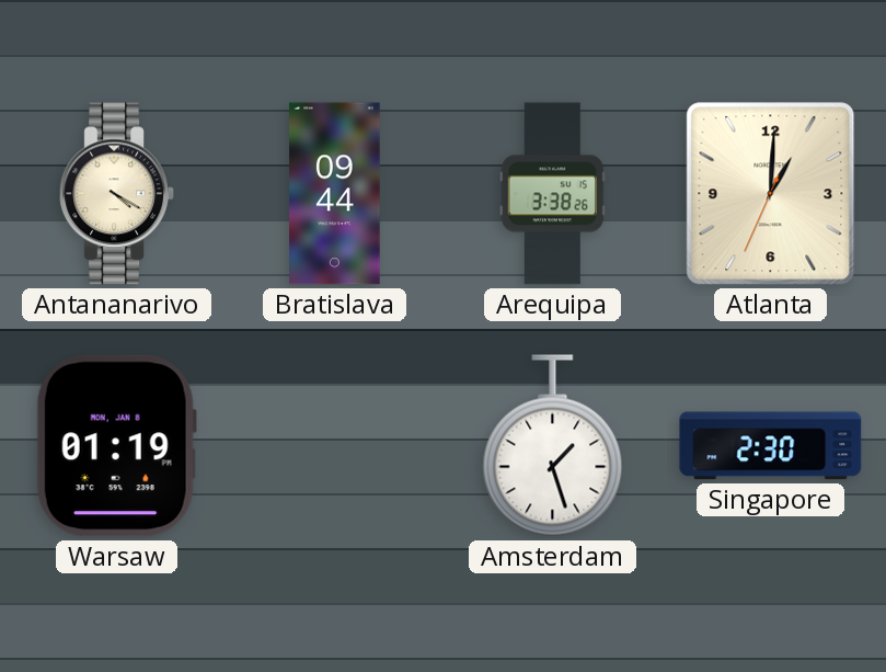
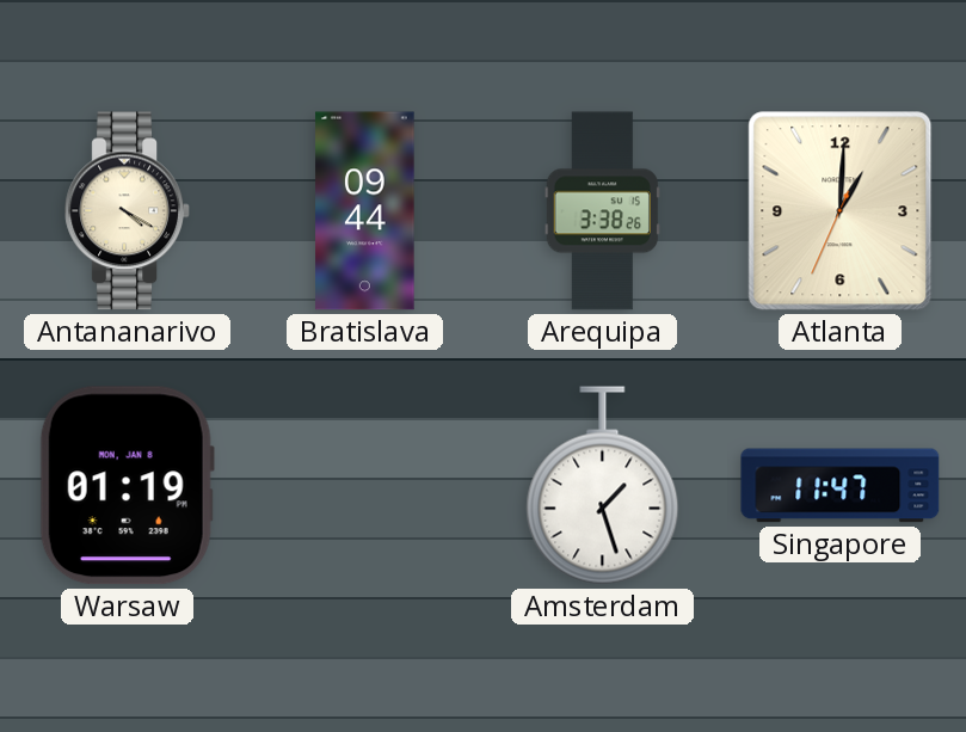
Singapore: 2:30 -> 11:47 (841, 486)
